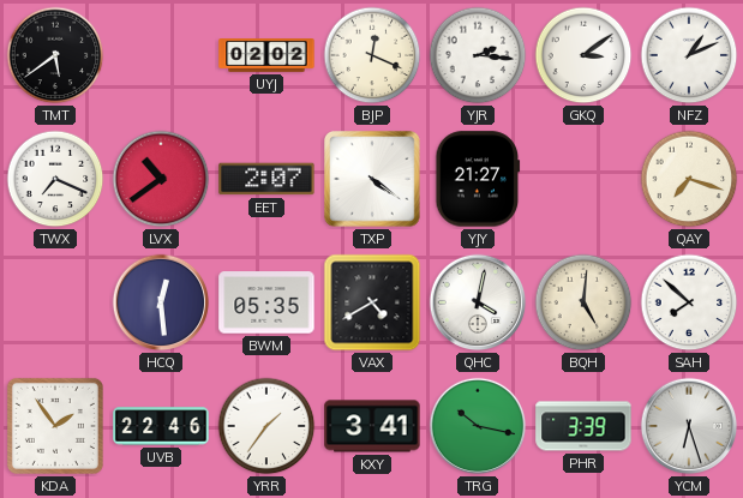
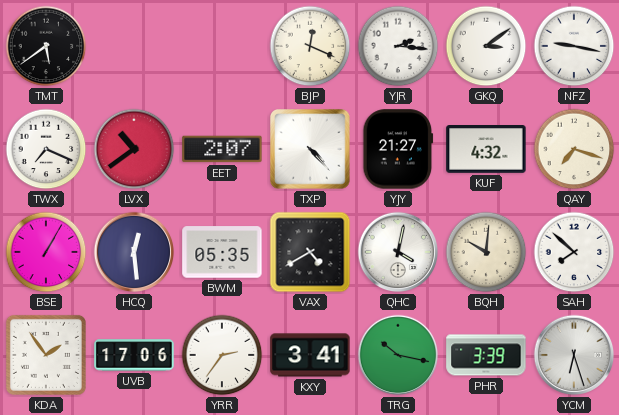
UYJ: 02:02 -> none (266, 56)
NFZ: 1:11 -> 9:17 (574, 46)
TXP: 4:21 -> 4:23 (311, 150)
KUF: none -> 4:32 (486, 150)
BSE: none -> 1:05 (46, 252)
BQH: 5:01 -> 10:01 (486, 252)
UVB: 22:46 -> 17:06 (134, 355)
YRR: 1:36 -> 2:36 (222, 355)
